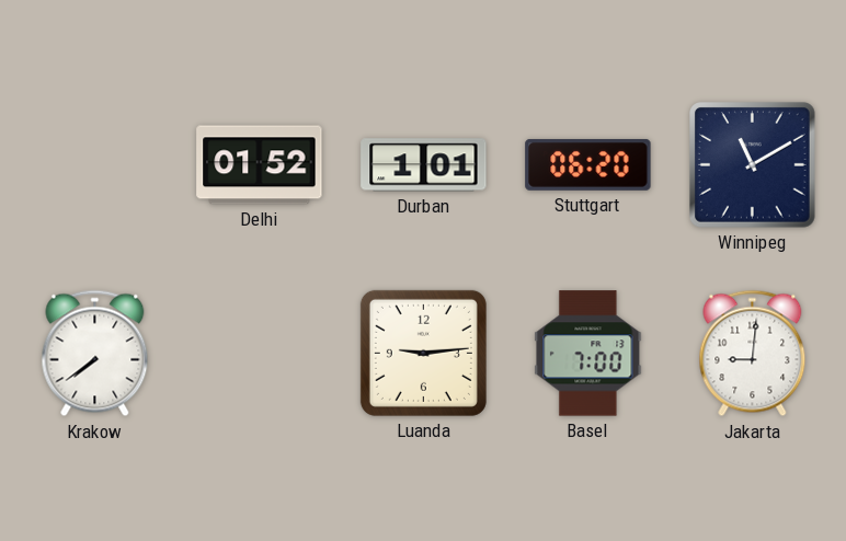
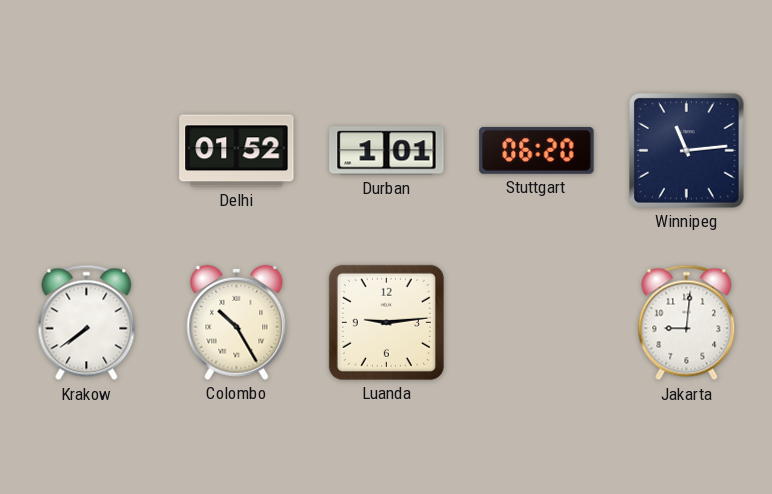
Winnipeg: 11:10 -> 11:14 (687, 151)
Colombo: none -> 10:25 (237, 322)
Basel: 7:00 -> none (588, 354)
